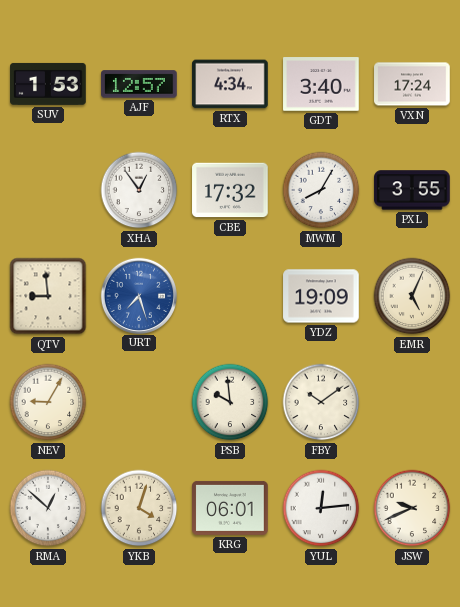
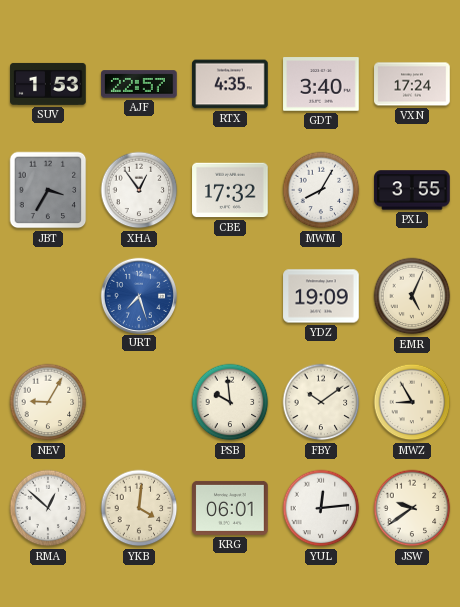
AJF: 12:57 -> 22:57 (139, 84)
RTX: 4:34 -> 4:35 (230, 84)
JBT: none -> 3:35 (48, 190)
QTV: 8:59 -> none (48, 296)
MWZ: none -> 8:55 (412, 402)
YKB: 4:03 -> 4:01 (139, 508)
JSW: 9:41 -> 9:39 (412, 508)
